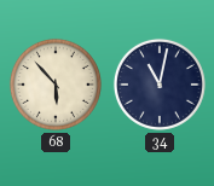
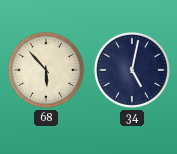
34: 11:02 -> 5:02 (132, 70)
